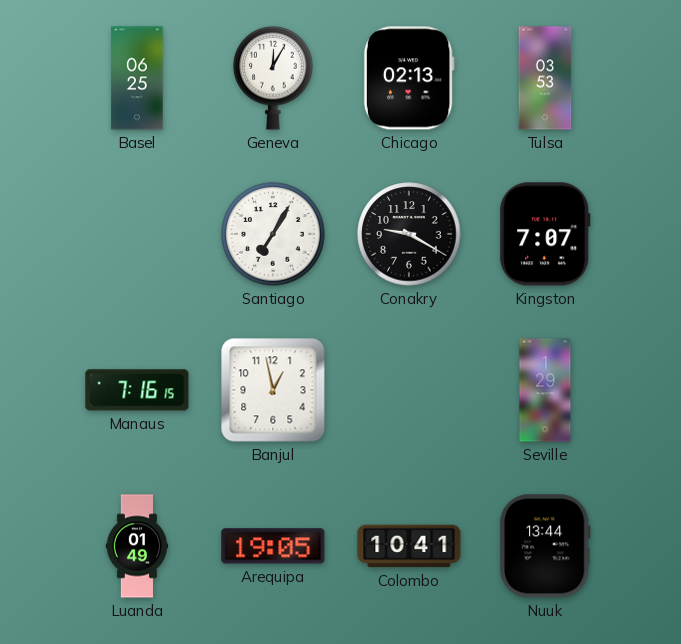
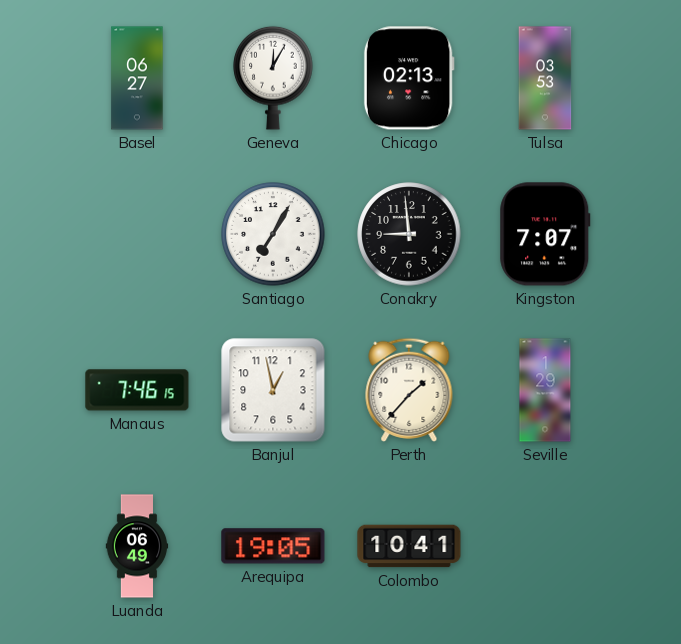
Basel: 06:25 -> 06:27 (137, 78)
Conakry: 9:20 -> 8:59 (409, 234)
Manaus: 7:16 -> 7:46 (137, 390)
Perth: none -> 1:37 (409, 390)
Luanda: 01:49 -> 06:49 (137, 546)
Nuuk: 13:44 -> none (545, 546)
